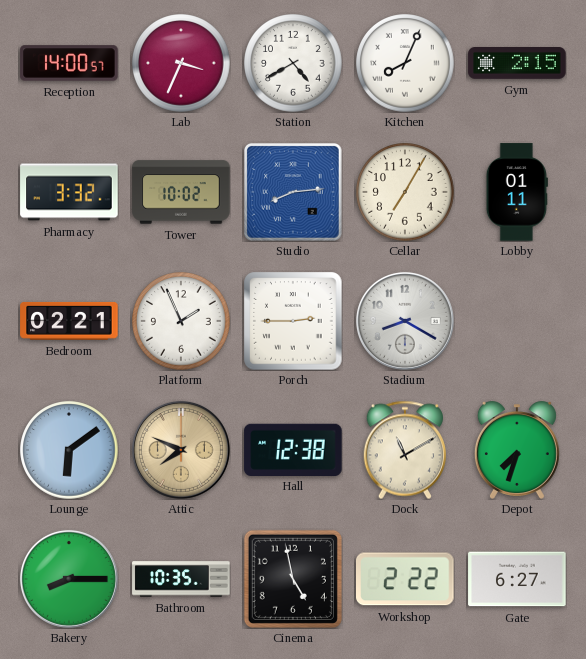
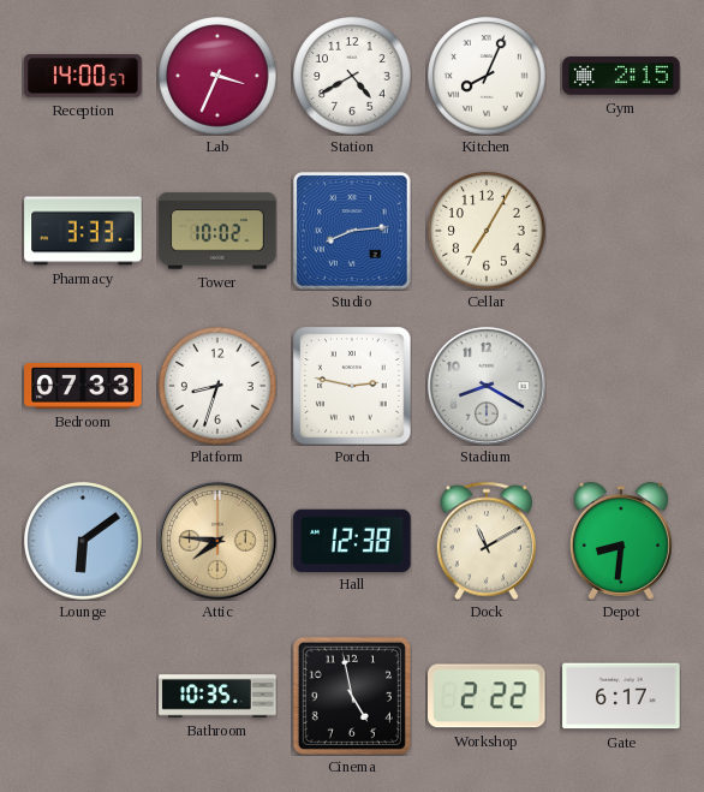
Pharmacy: 3:32 -> 3:33 (83, 231)
Lobby: 01:11 -> none (517, 192)
Bedroom: 02:21 -> 07:33 (83, 386)
Platform: 1:56 -> 8:33 (217, 386)
Porch: 2:45 -> 2:47 (352, 386)
Attic: 7:49 -> 7:46 (217, 541)
Depot: 7:33 -> 8:31 (621, 541)
Bakery: 8:15 -> none (69, 579)
Gate: 6:27 -> 6:17 (621, 696)
